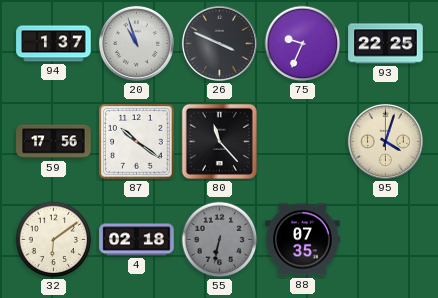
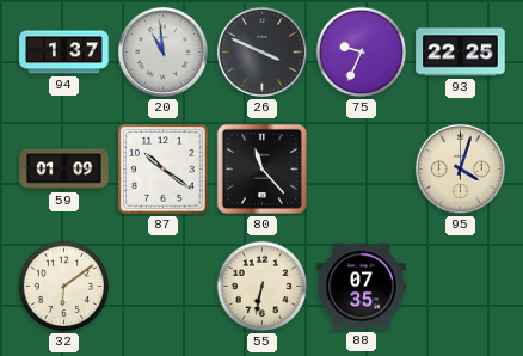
20: 10:57 -> 10:59 (162, 51)
59: 17:56 -> 01:09 (64, 170)
4: 02:18 -> none (137, 240)
55 dial: grey -> cream (263, 287)
